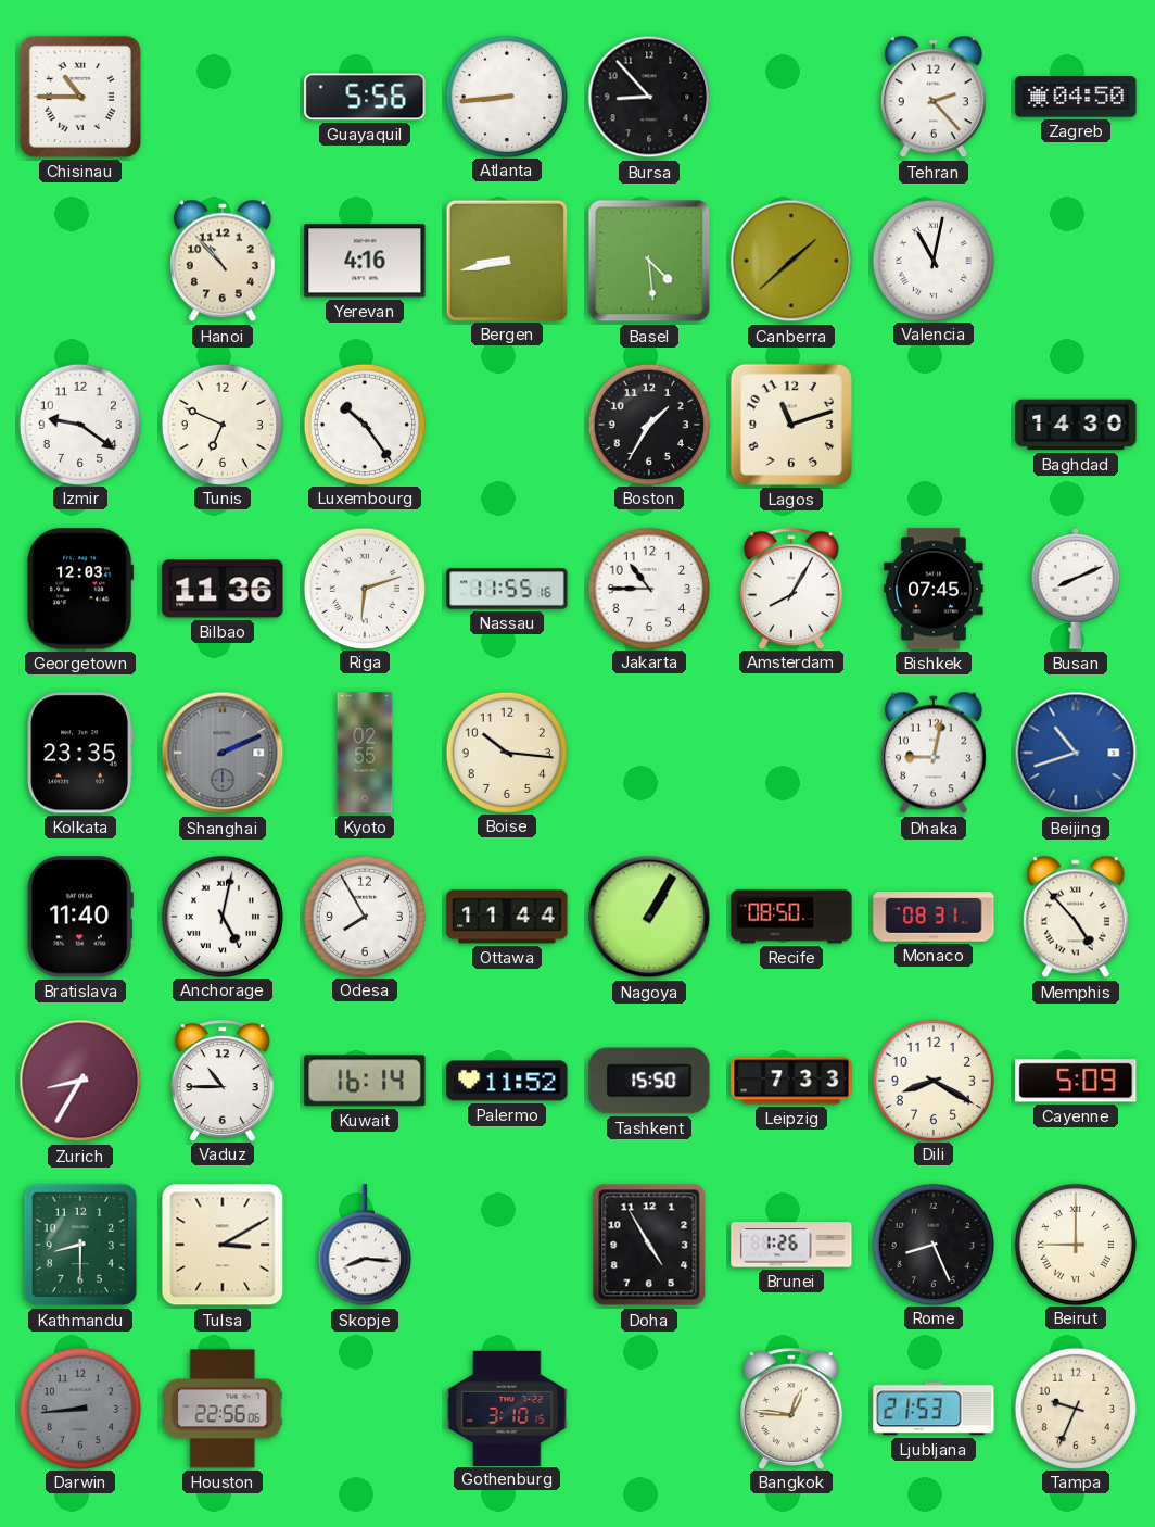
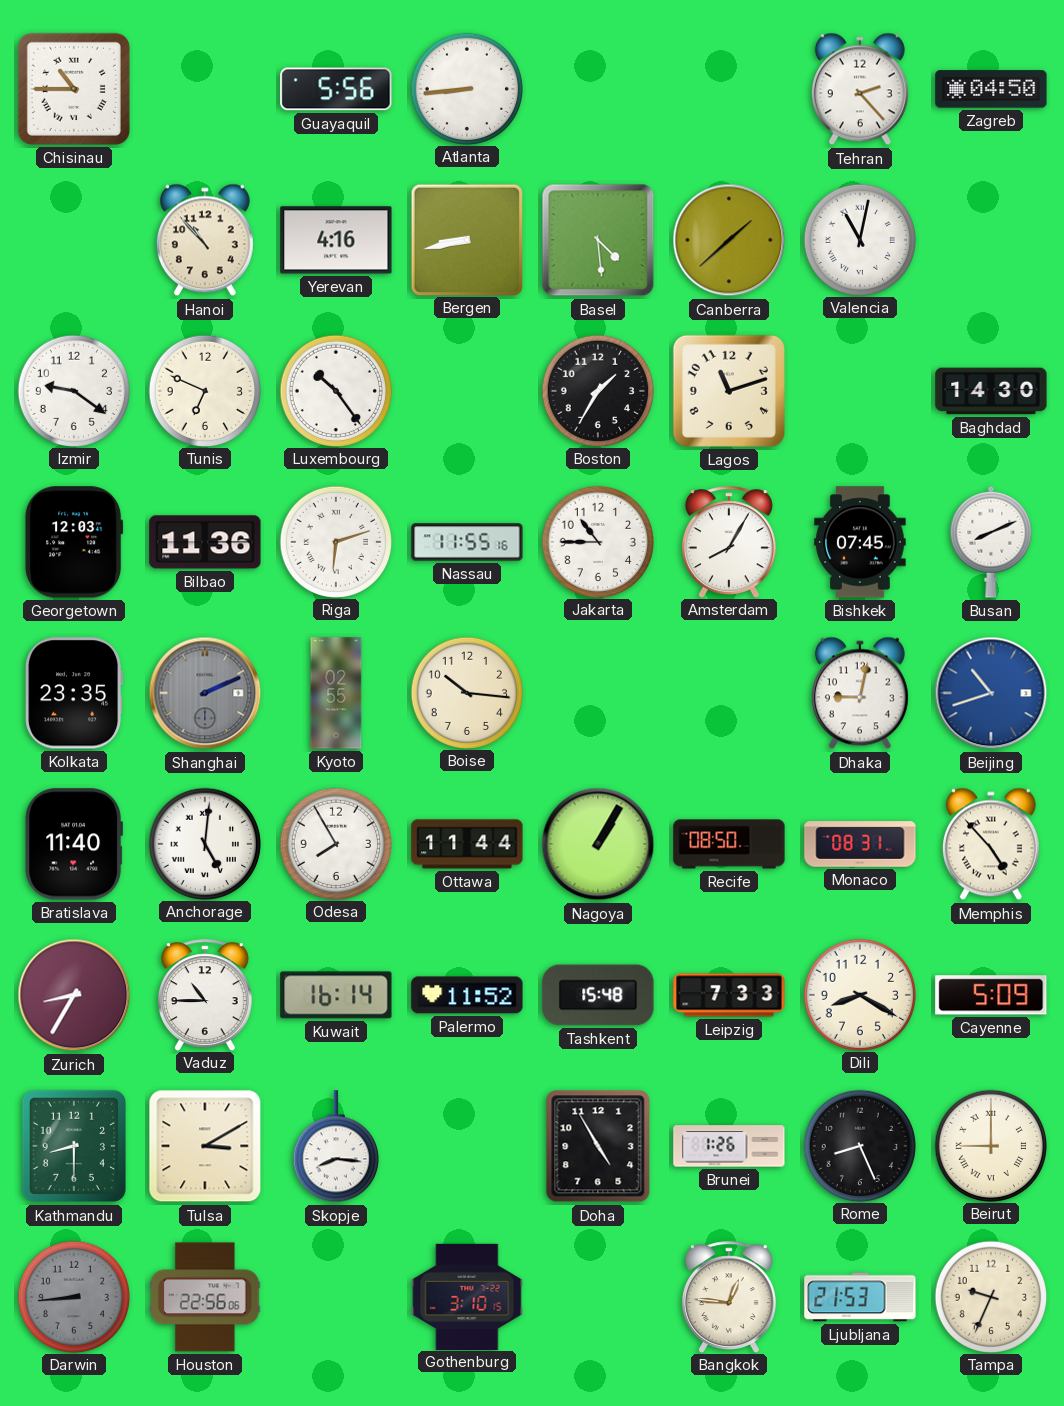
Bursa: 8:53 -> none (649, 97)
Anchorage: 5:02 -> 5:01 (204, 843)
Tashkent: 15:50 -> 15:48 (598, 995)
